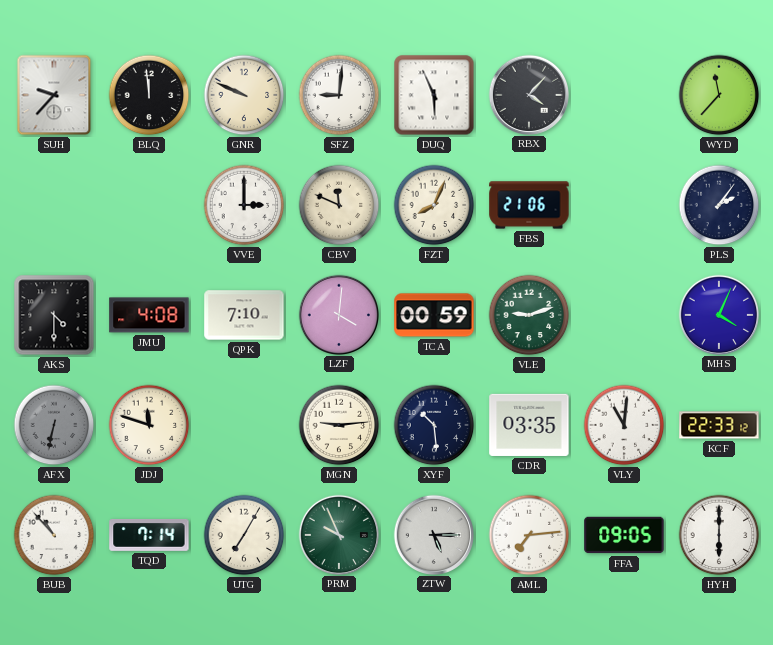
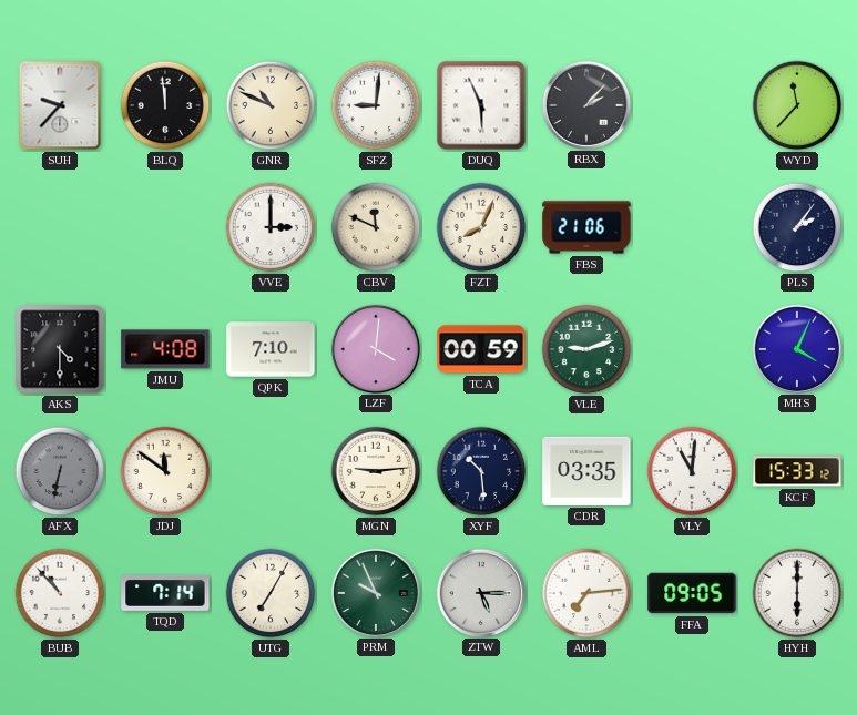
GNR: 9:49 -> 10:49 (271, 105)
RBX: 4:07 -> 2:07 (585, 104)
JDJ: 11:48 -> 11:51 (165, 471)
KCF: 22:33 -> 15:33 (797, 471)
